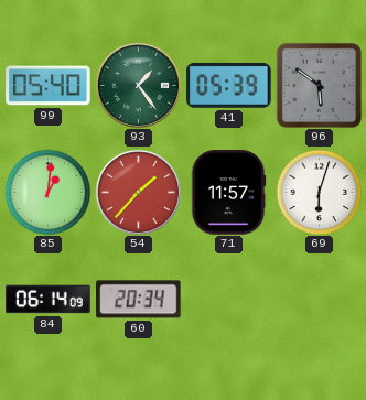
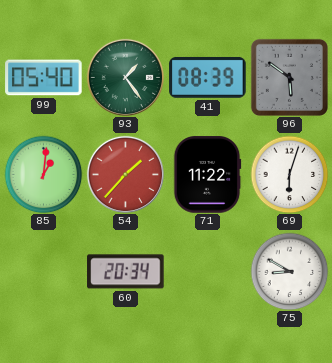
41: 05:39 -> 08:39 (208, 77)
71: 11:57 -> 11:22 (207, 175)
84: 06:14 -> none (49, 300)
75: none -> 8:50 (289, 271)
